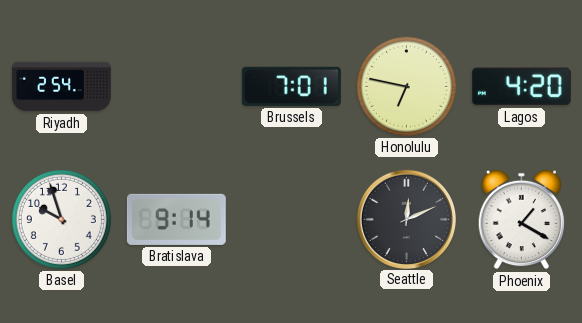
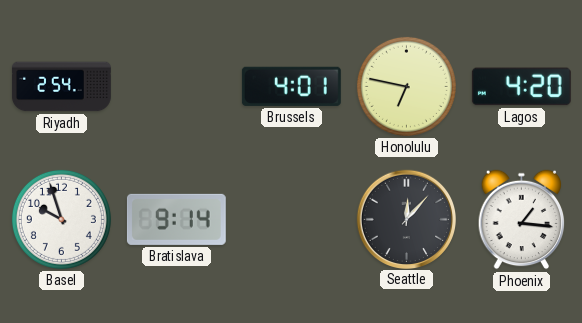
Brussels: 7:01 -> 4:01 (291, 86)
Seattle: 12:11 -> 12:07 (406, 219)
Phoenix: 1:20 -> 1:16 (522, 220)
